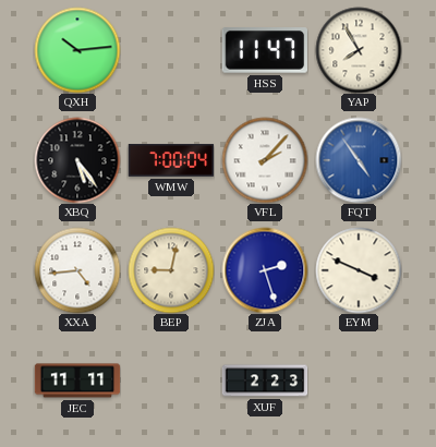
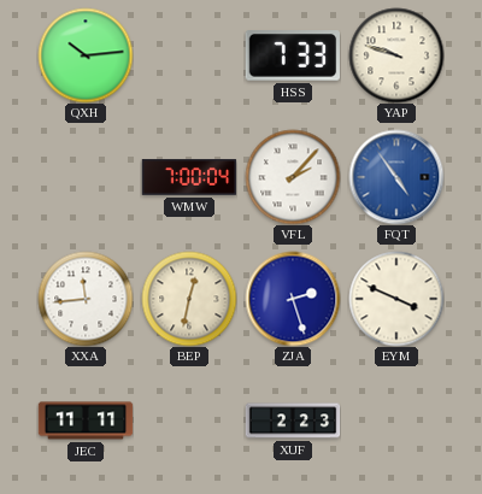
HSS: 11:47 -> 7:33 (292, 55)
YAP: 7:55 -> 9:48 (396, 55)
XBQ: 5:24 -> none (77, 160)
XXA: 4:44 -> 11:44 (86, 299)
BEP: 9:02 -> 12:32 (189, 299)
